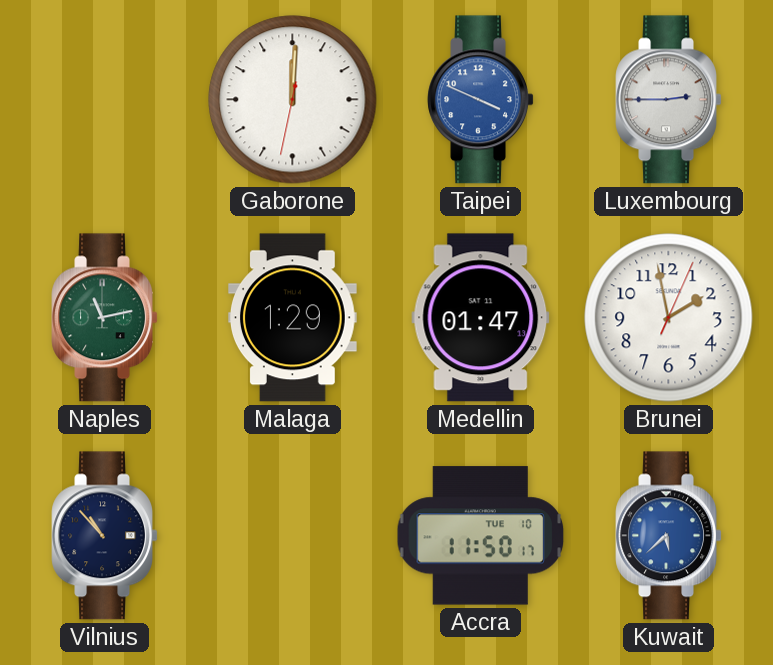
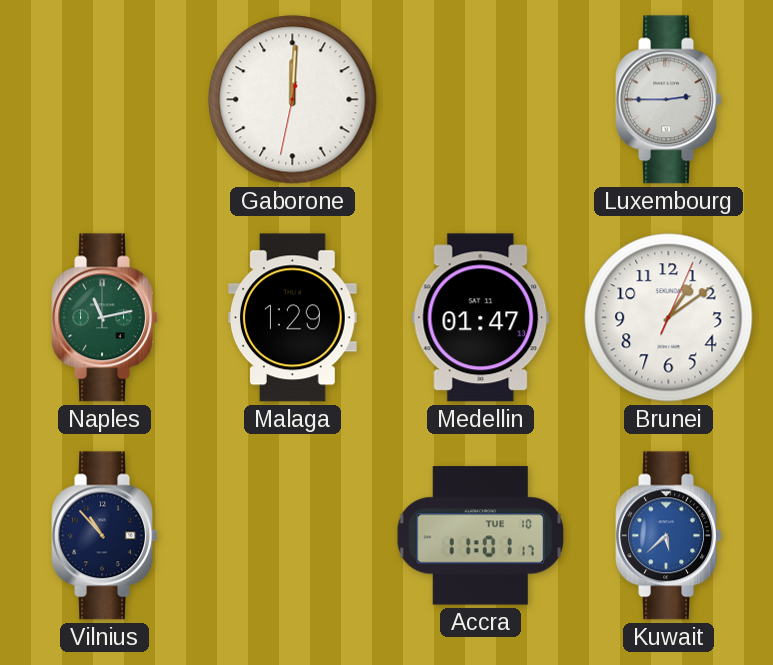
Taipei: 3:49 -> none (480, 100)
Brunei: 1:58 -> 1:09 (669, 318)
Accra: 11:50 -> 11:01 (481, 536)
